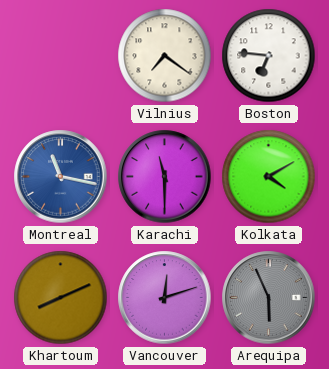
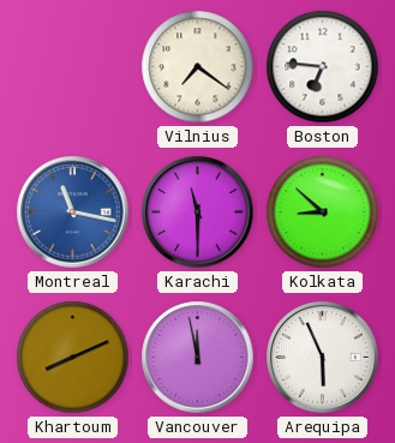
Kolkata: 4:10 -> 8:52 (323, 212)
Vancouver: 12:12 -> 11:58 (198, 358)
Arequipa dial: grey -> white (323, 358)
